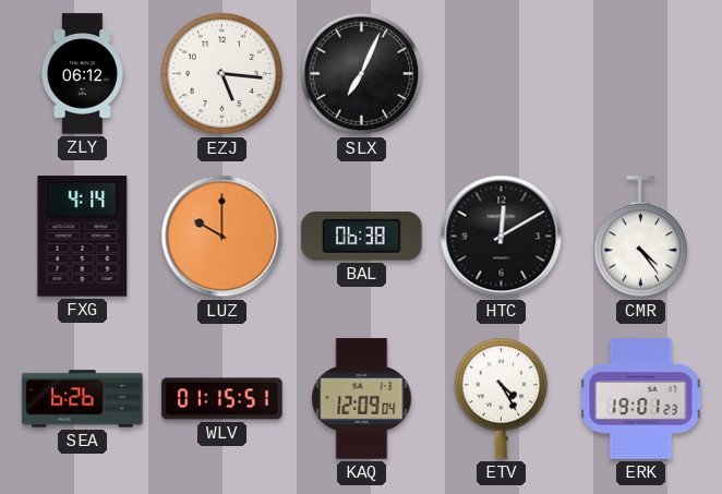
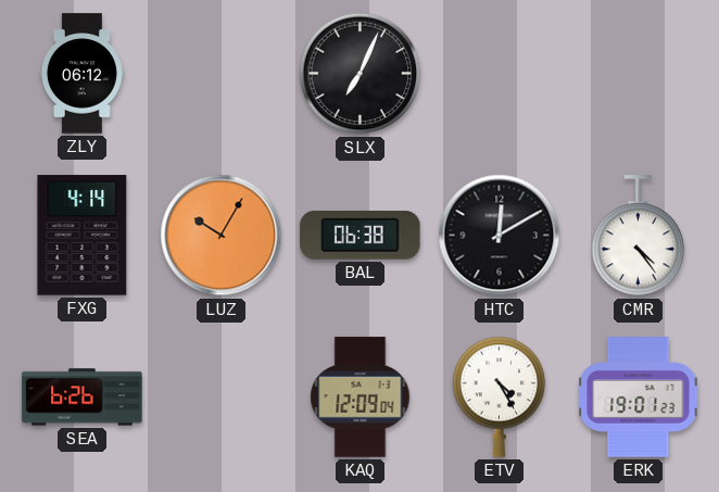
EZJ: 5:16 -> none (222, 74)
LUZ: 10:00 -> 10:05 (222, 236)
WLV: 01:15 -> none (222, 399)
